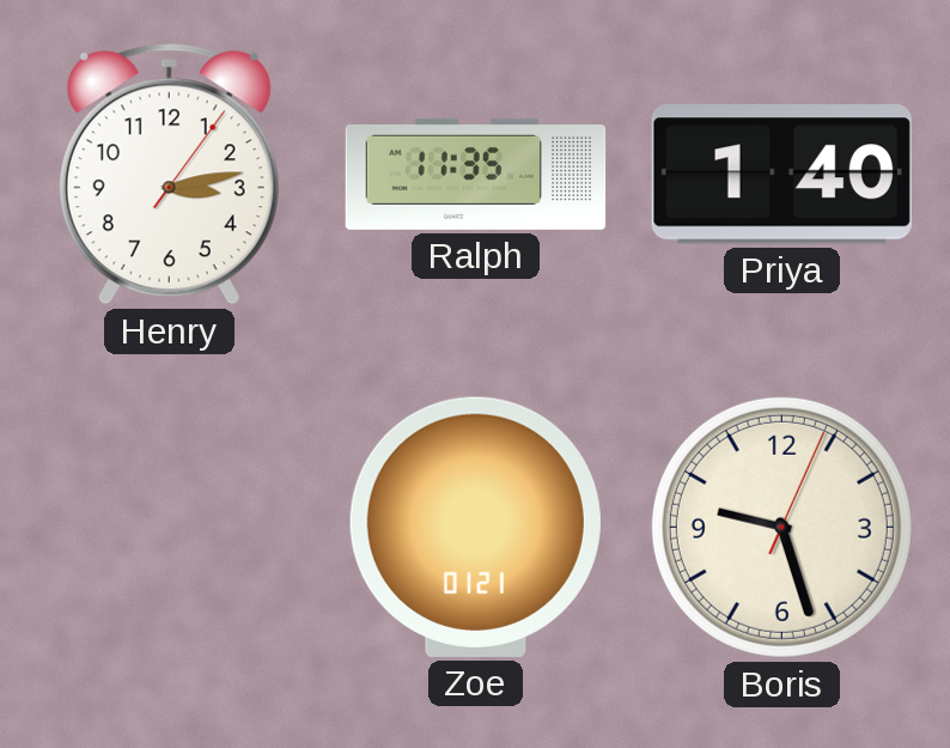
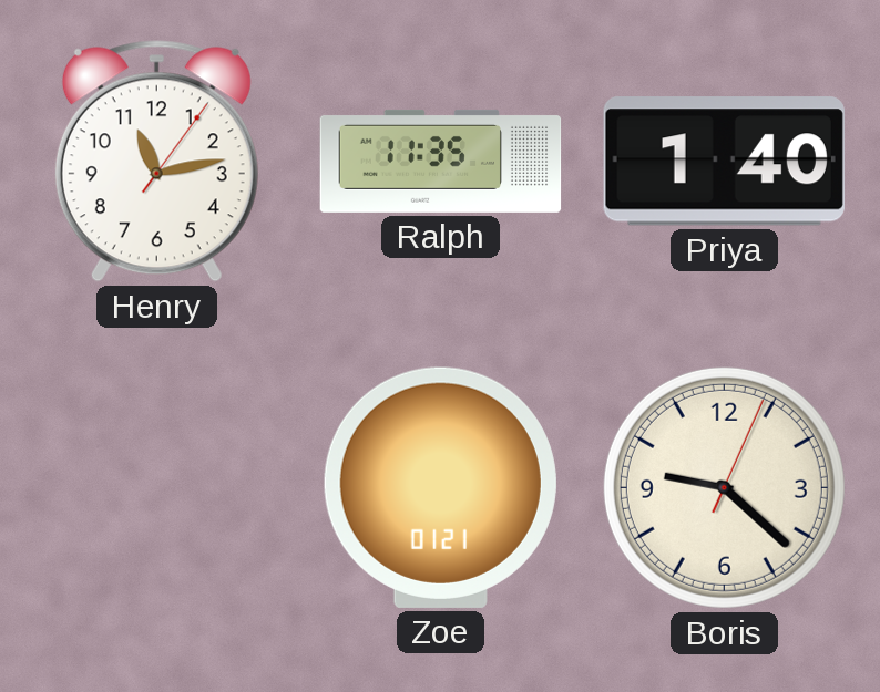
Henry: 3:13 -> 11:13 (156, 162)
Boris: 9:27 -> 9:22 (724, 487)
